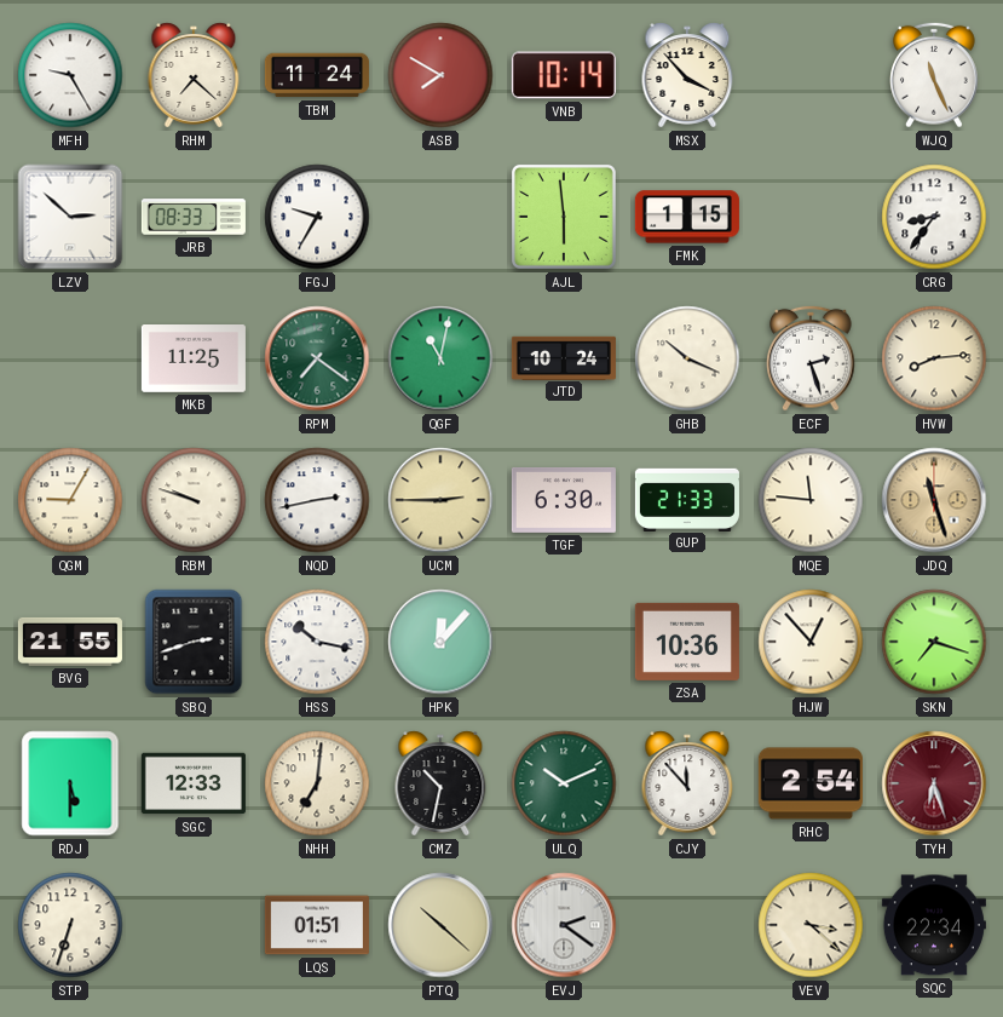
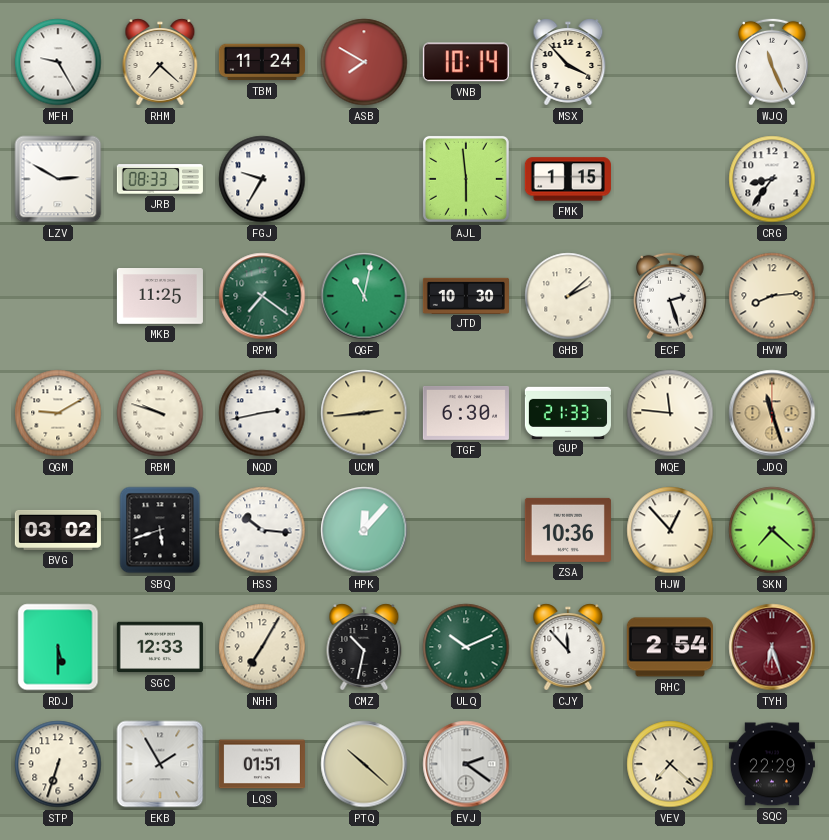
LZV: 2:52 -> 2:50 (58, 179)
JTD: 10:24 -> 10:30 (466, 295)
GHB: 10:19 -> 2:08 (568, 296)
QGM: 9:05 -> 9:10 (58, 413)
UCM: 2:45 -> 2:44 (364, 413)
BVG: 21:55 -> 03:02 (58, 530)
SBQ: 2:42 -> 5:42 (160, 530)
HSS: 10:17 -> 10:16 (262, 530)
SKN: 7:18 -> 7:22 (772, 530)
NHH: 7:01 -> 7:05 (262, 647)
EKB: none -> 1:55 (160, 764)
VEV: 3:22 -> 7:22 (670, 764)
SQC: 22:34 -> 22:29 (772, 764)
